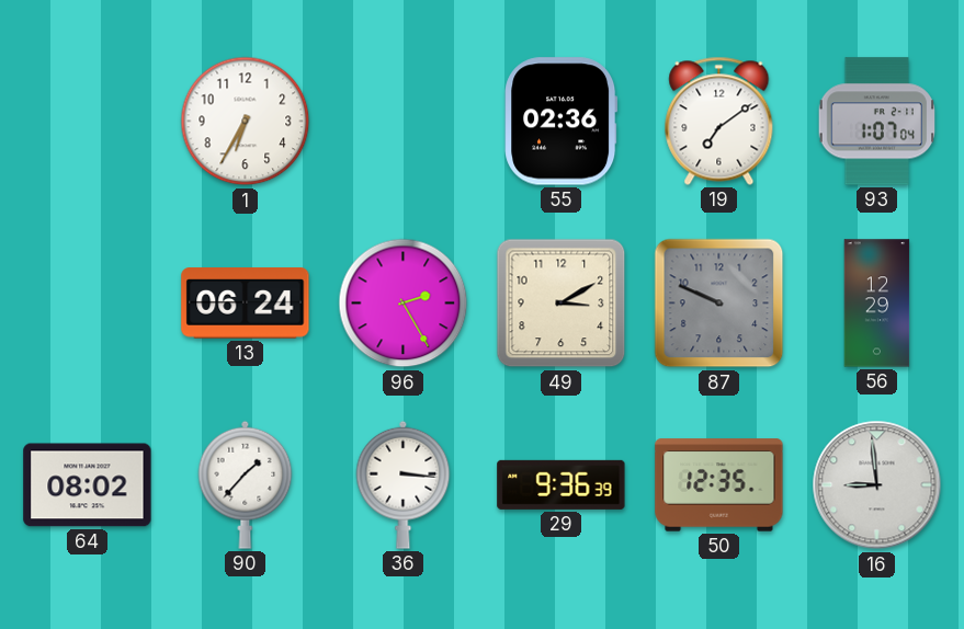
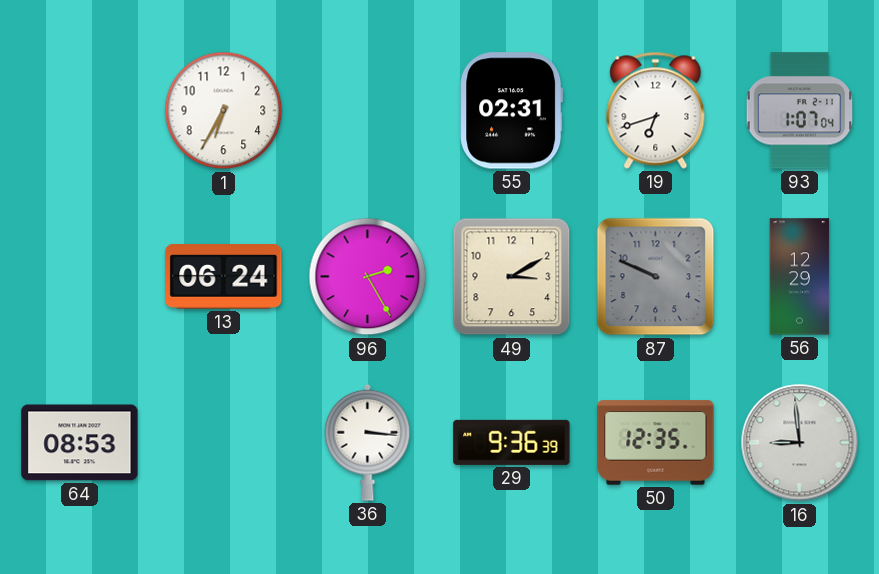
55: 02:36 -> 02:31 (512, 111)
19: 7:09 -> 6:42 (656, 110)
64: 08:02 -> 08:53 (80, 443)
90: 1:37 -> none (246, 484)
